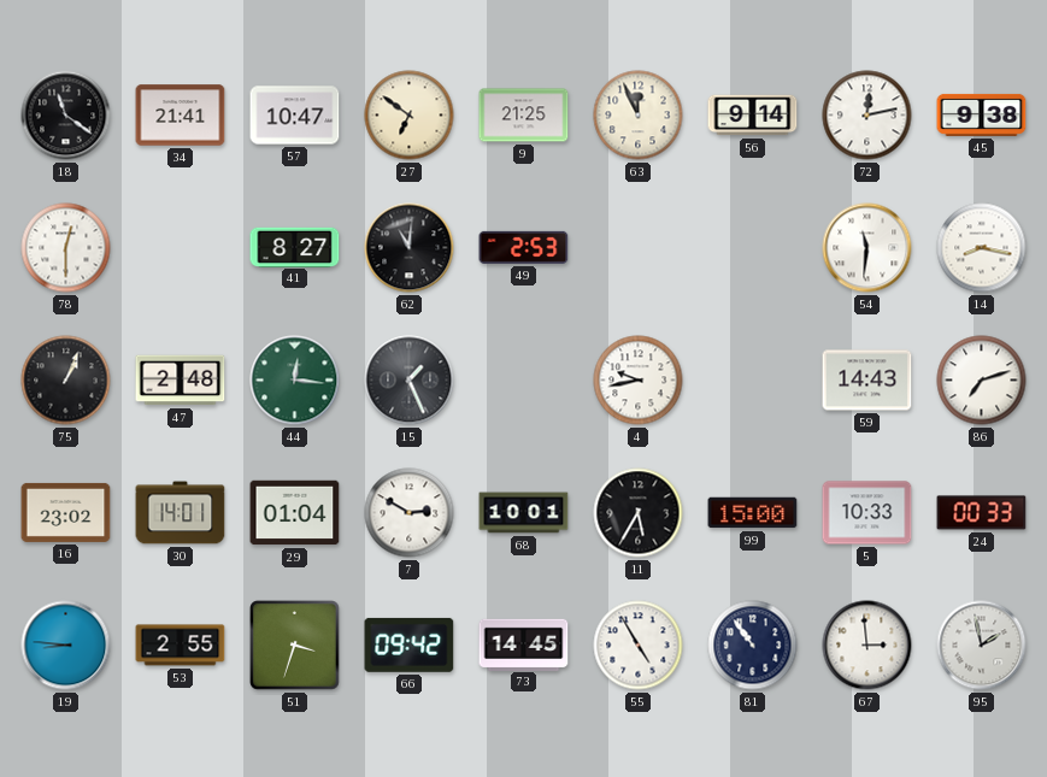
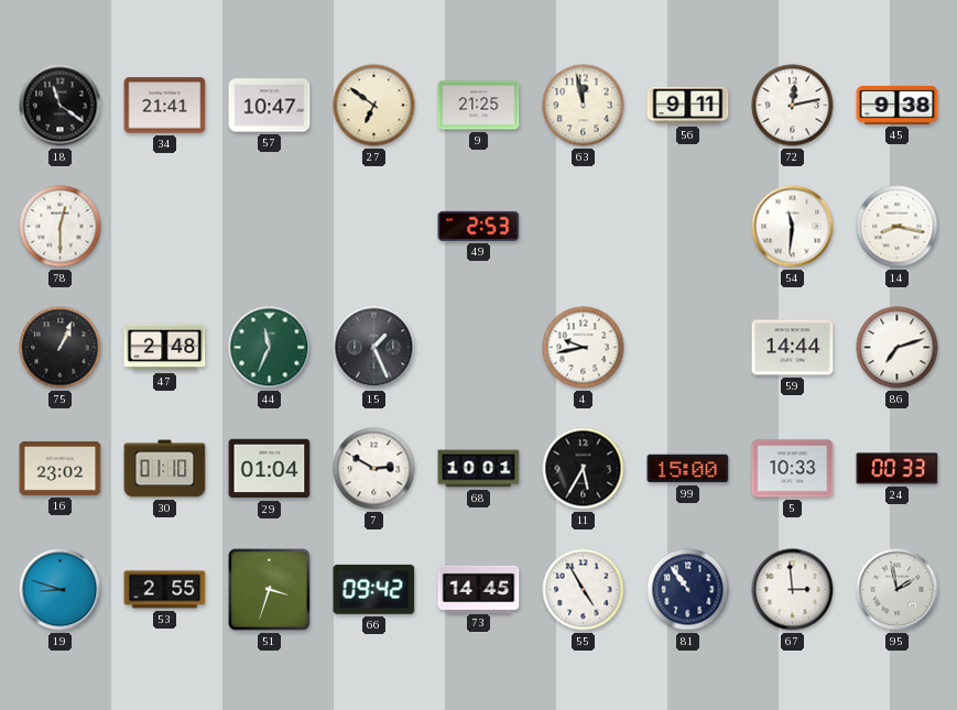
63: 11:56 -> 11:58 (584, 106)
56: 9:14 -> 9:11 (688, 106)
41: 8:27 -> none (295, 247)
62: 11:01 -> none (410, 248)
44: 12:16 -> 11:34 (270, 348)
59: 14:43 -> 14:44 (793, 348)
30: 14:01 -> 01:10 (165, 469)
19: 8:46 -> 8:48 (61, 590)
